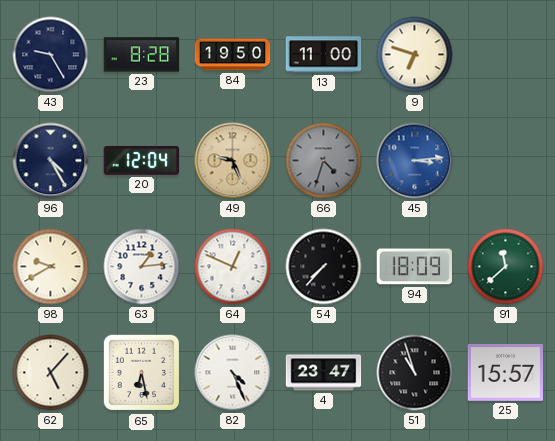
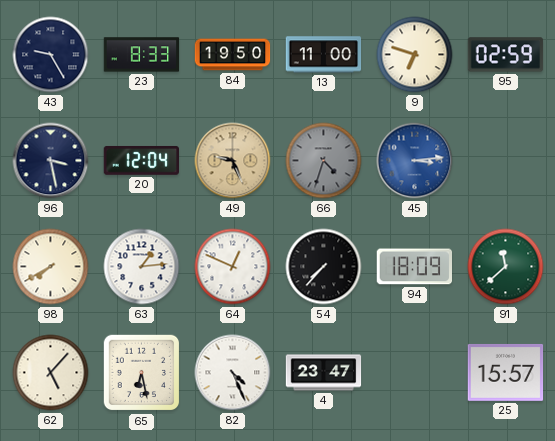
23: 8:28 -> 8:33 (142, 55)
95: none -> 02:59 (506, 55)
96: 4:25 -> 3:28 (51, 161)
98: 9:40 -> 7:40 (51, 267)
51: 10:57 -> none (415, 373)
